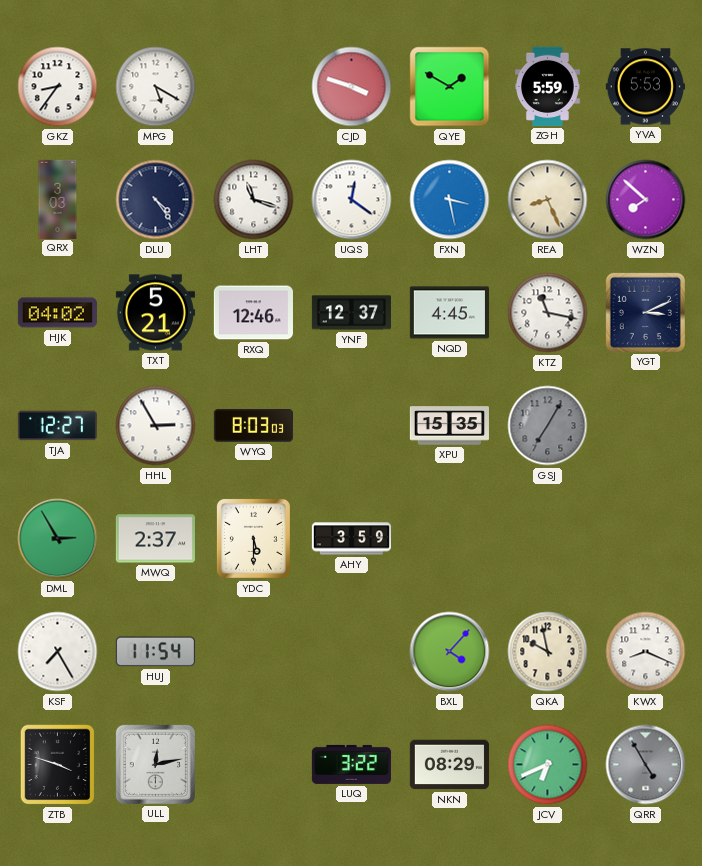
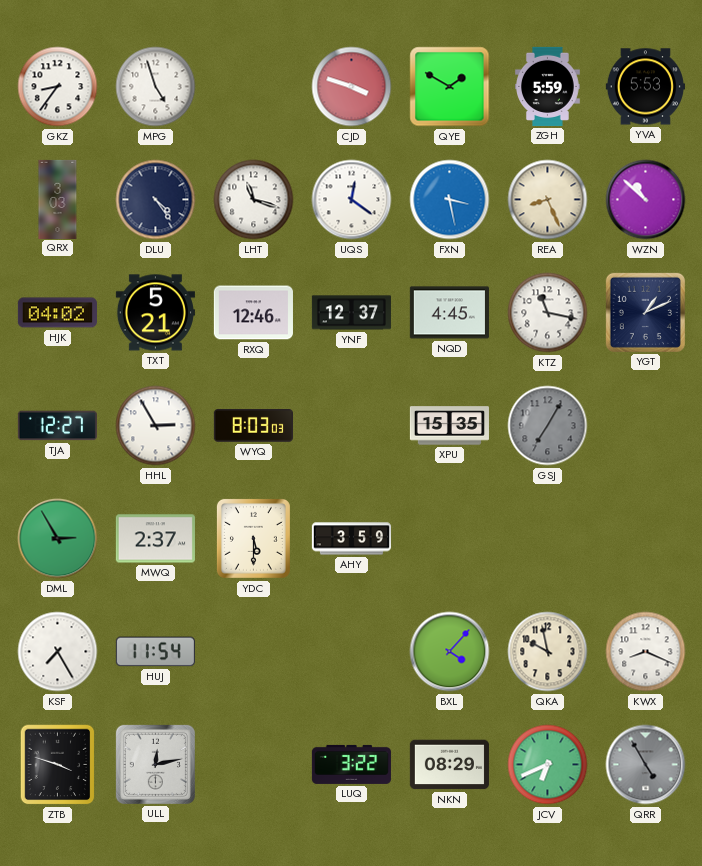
MPG: 5:20 -> 4:57 (156, 87)
WZN: 7:52 -> 10:52 (646, 200)
YGT: 3:11 -> 1:11 (645, 312)
